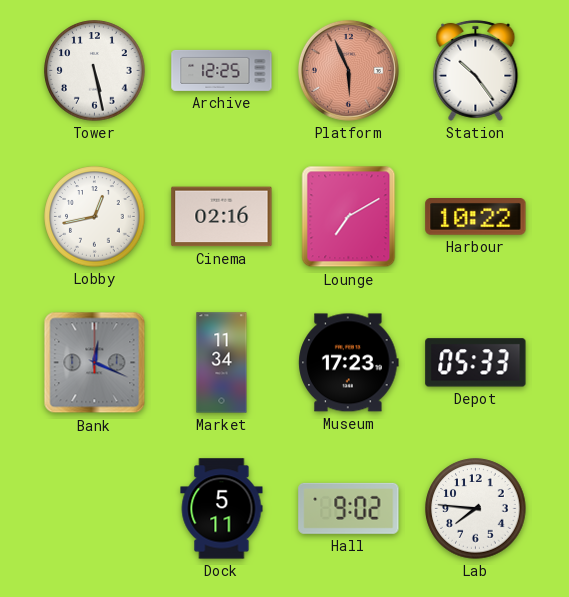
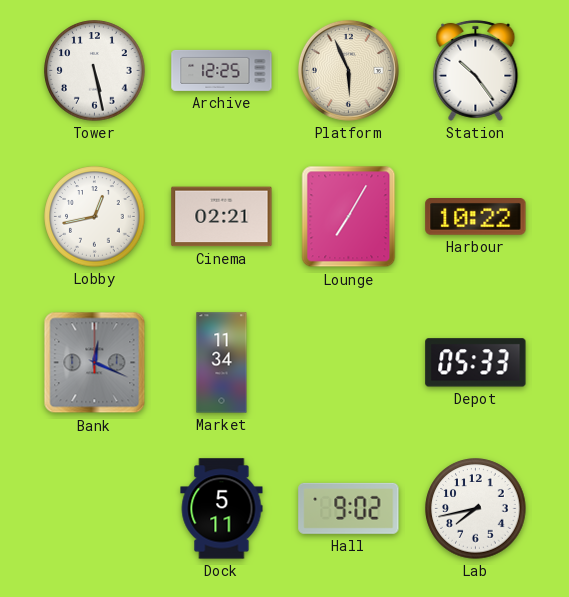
Platform dial: salmon -> cream (348, 70)
Cinema: 02:16 -> 02:21 (222, 217)
Lounge: 7:10 -> 7:05 (349, 217)
Museum: 17:23 -> none (349, 363)
Lab: 7:46 -> 7:43 (476, 509)
